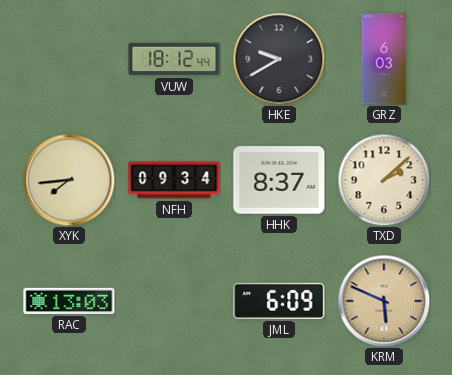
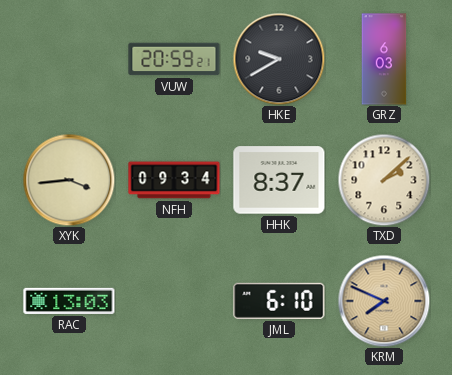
VUW: 18:12 -> 20:59 (174, 59)
XYK: 7:44 -> 3:44 (69, 180)
JML: 6:09 -> 6:10 (279, 301)
KRM: 5:49 -> 7:49 (384, 301)
